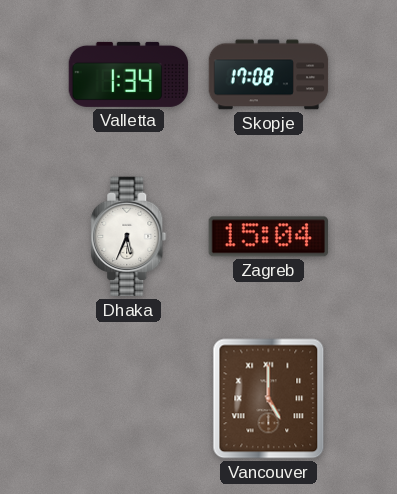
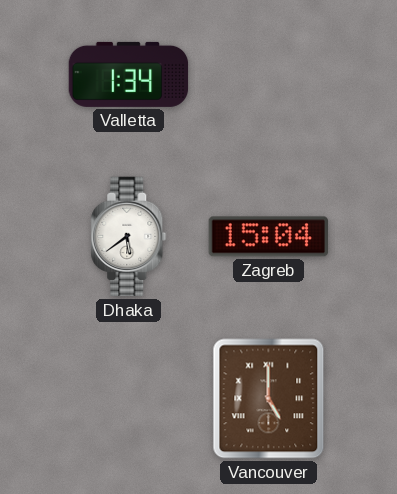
Skopje: 17:08 -> none (269, 75)
Dhaka: 5:34 -> 5:39 (129, 237)
